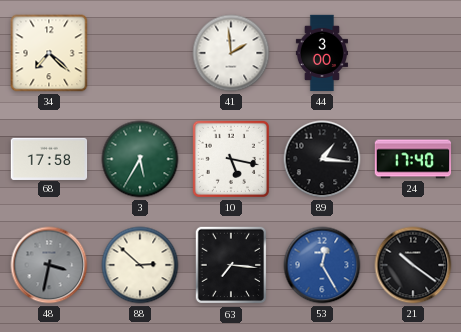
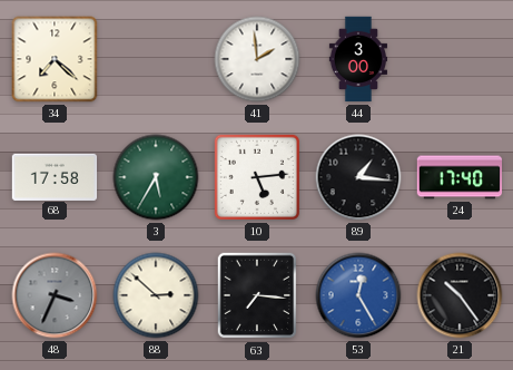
10: 5:17 -> 5:14 (257, 177)
48: 3:32 -> 3:34 (55, 295)
21: 10:21 -> 10:24 (460, 295)
